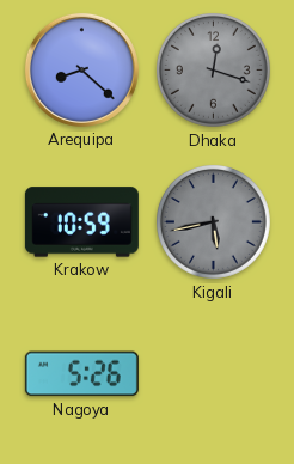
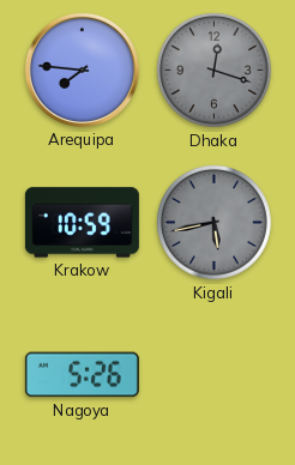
Arequipa: 8:22 -> 7:46 (82, 70)
